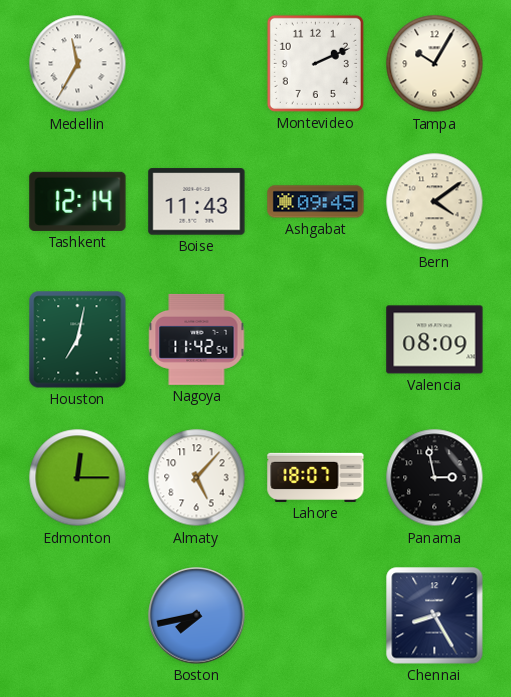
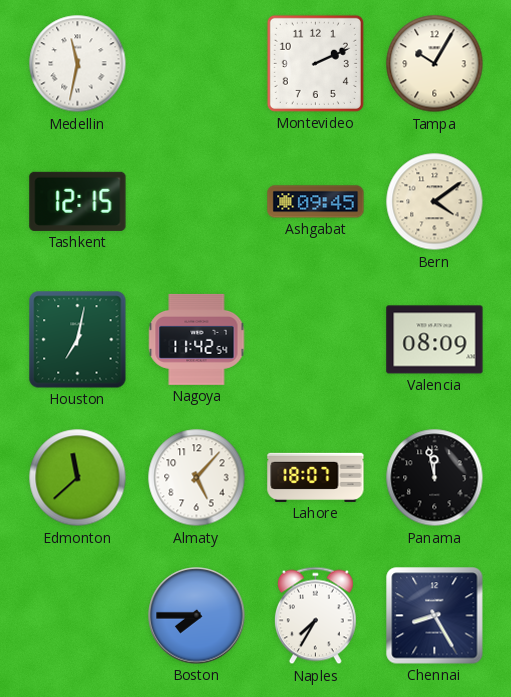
Medellin: 11:35 -> 11:32 (78, 64)
Tashkent: 12:14 -> 12:15 (78, 201)
Boise: 11:43 -> none (197, 202)
Edmonton: 12:15 -> 11:38 (78, 478)
Panama: 2:58 -> 11:58 (435, 478)
Boston: 7:43 -> 7:45 (197, 616)
Naples: none -> 7:35 (315, 616)
